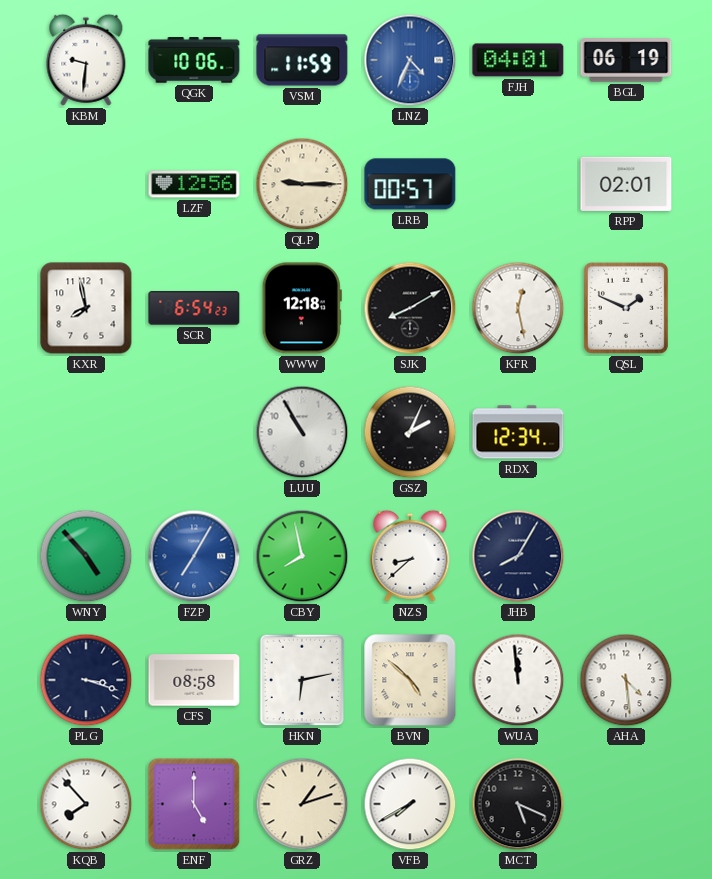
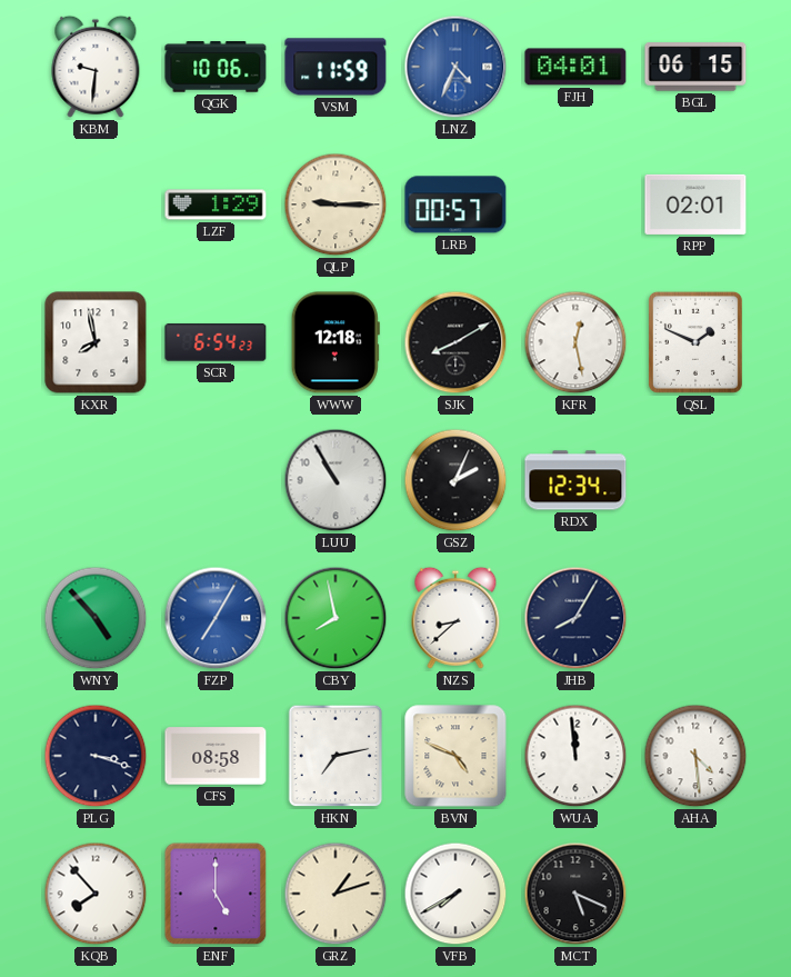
BGL: 06:19 -> 06:15 (695, 67)
LZF: 12:56 -> 1:29 (216, 205)
HKN: 6:13 -> 7:13 (336, 756)
BVN: 4:52 -> 4:49 (455, 756)
